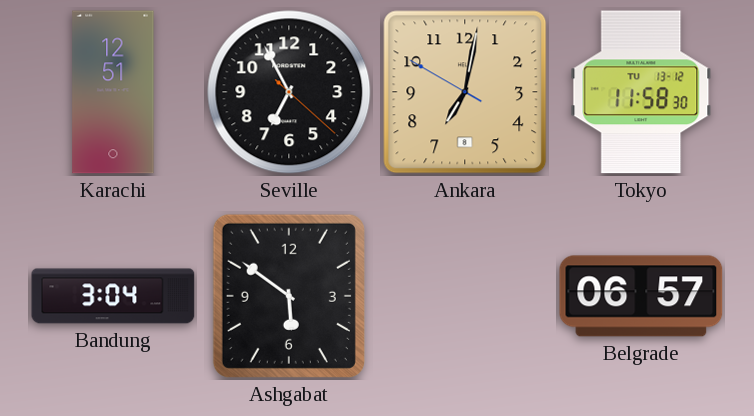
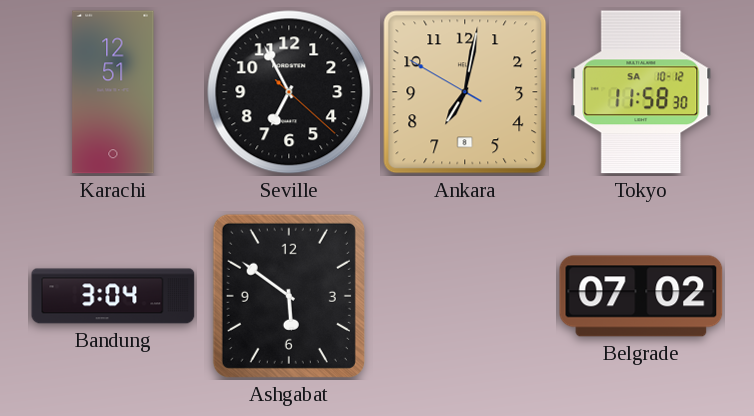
Tokyo date: TU 13-12 -> SA 10-12 (641, 92)
Belgrade: 06:57 -> 07:02 (641, 296)
